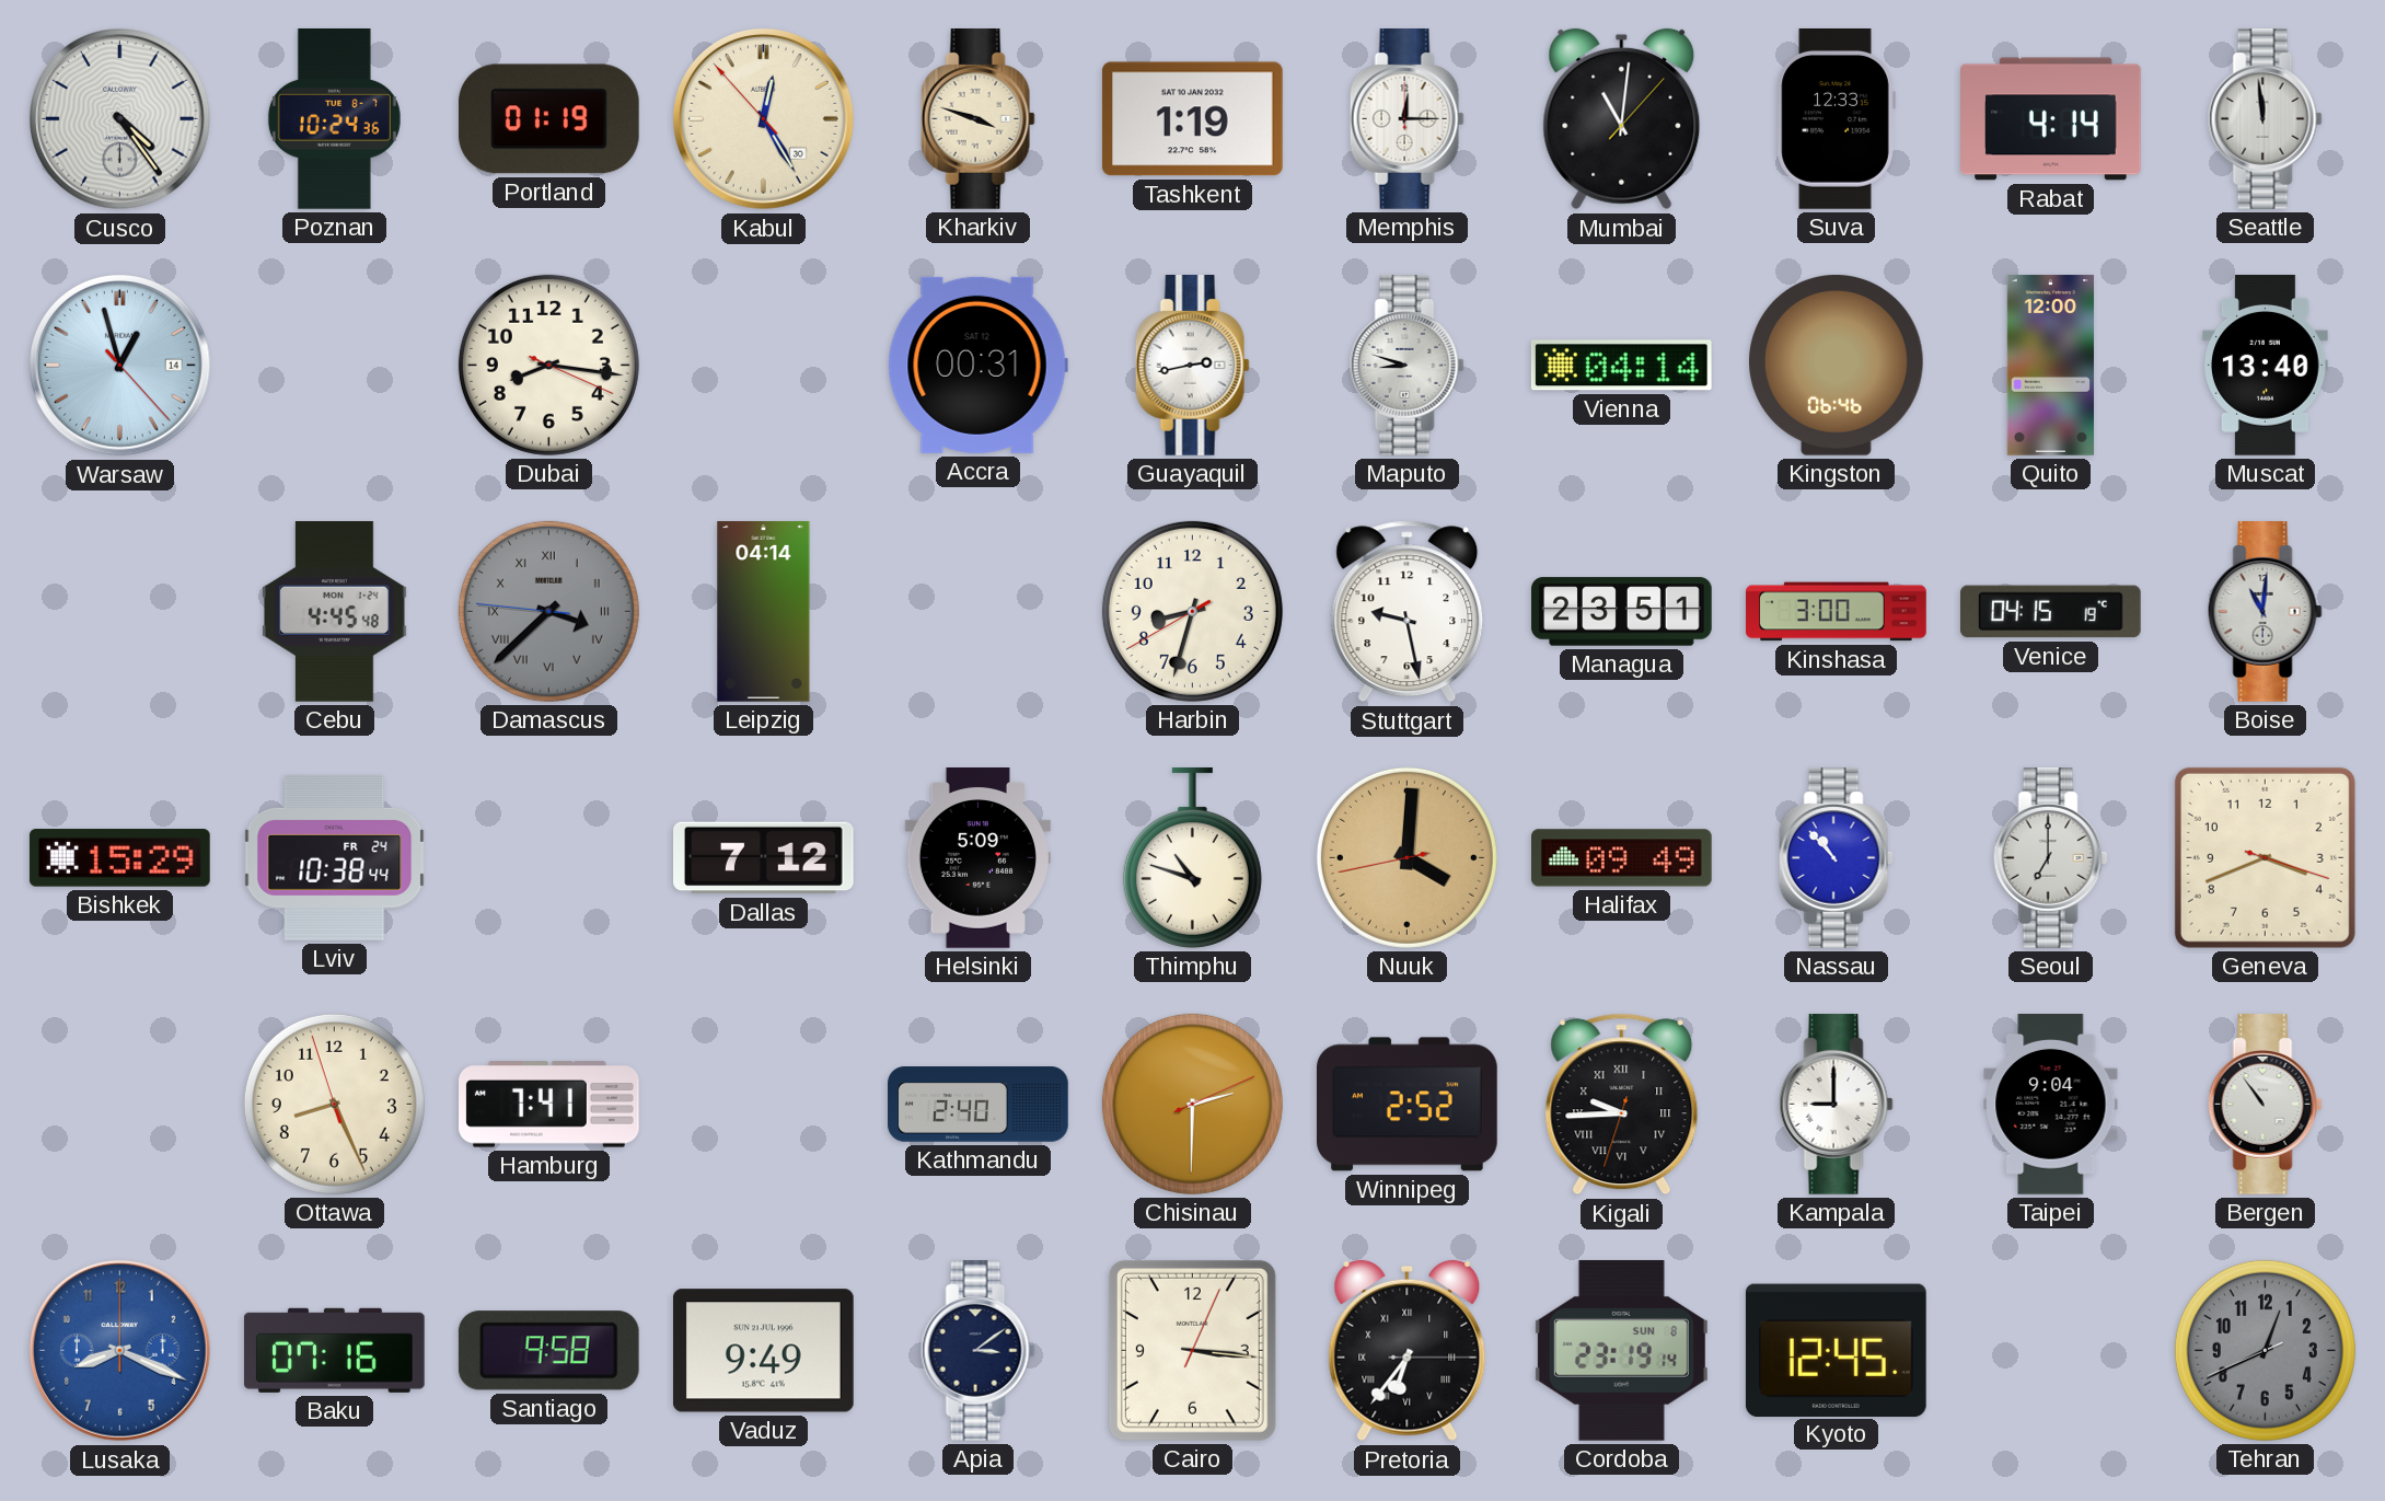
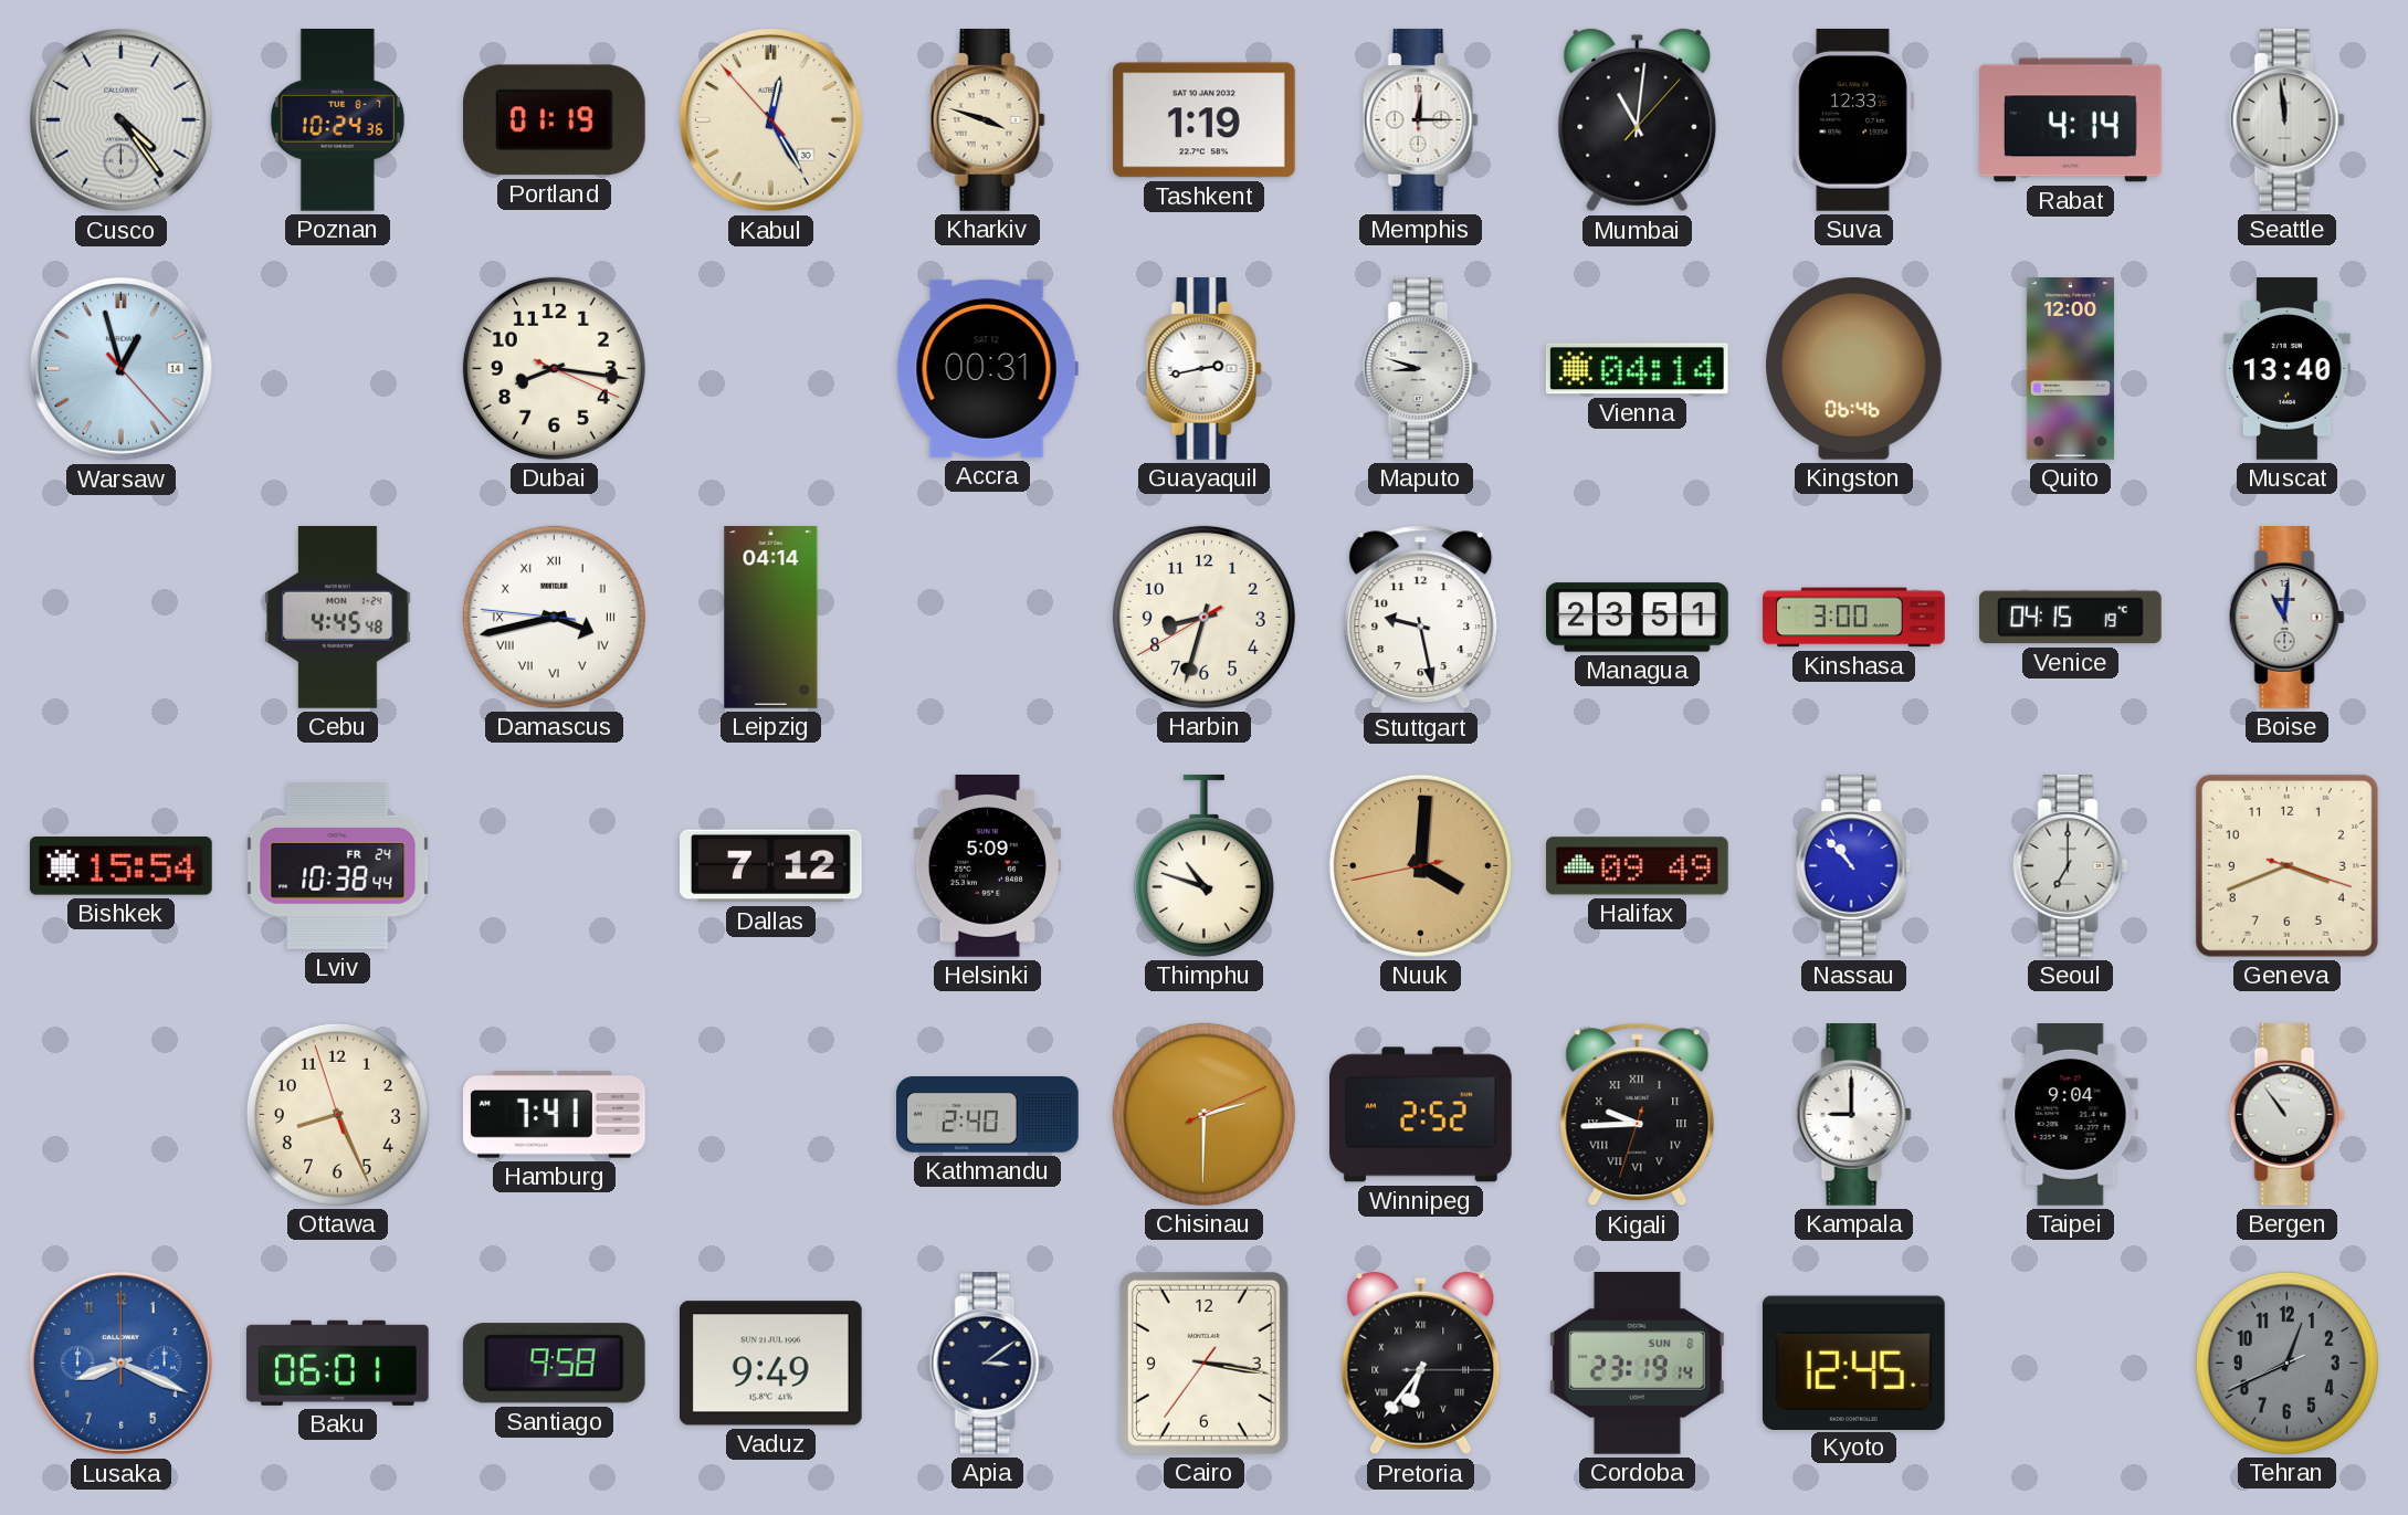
Damascus: 3:37 -> 3:42 (554, 617)
Damascus dial: grey -> white (554, 617)
Bishkek: 15:29 -> 15:54 (120, 866)
Baku: 07:16 -> 06:01 (337, 1363)
Cairo: 3:16:04 -> 3:16:36 (1203, 1363)
